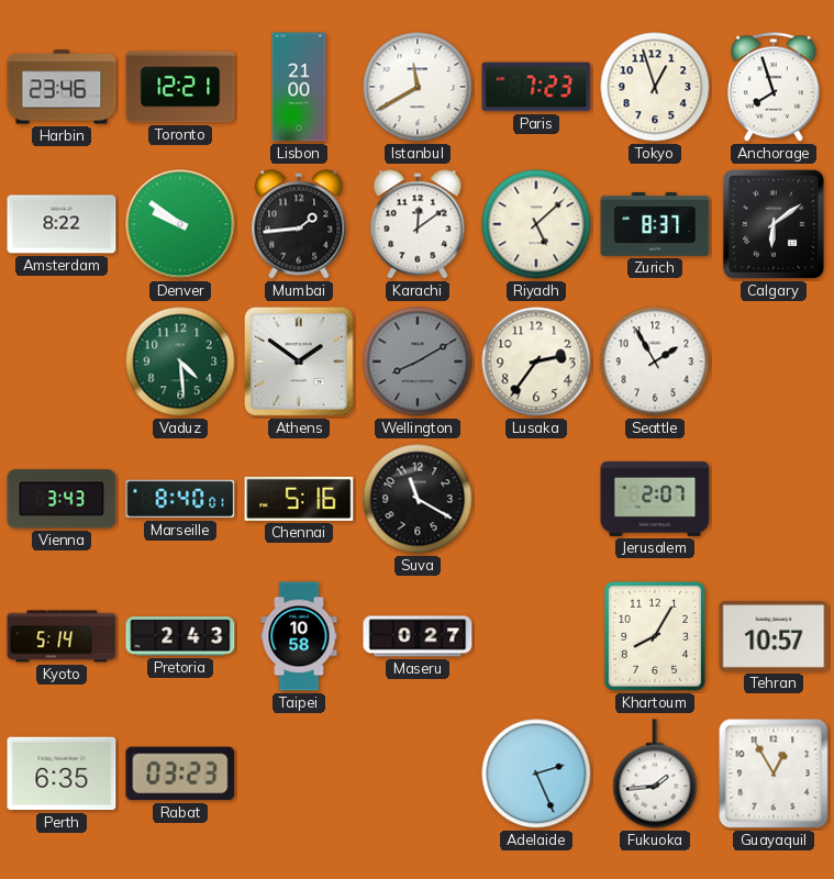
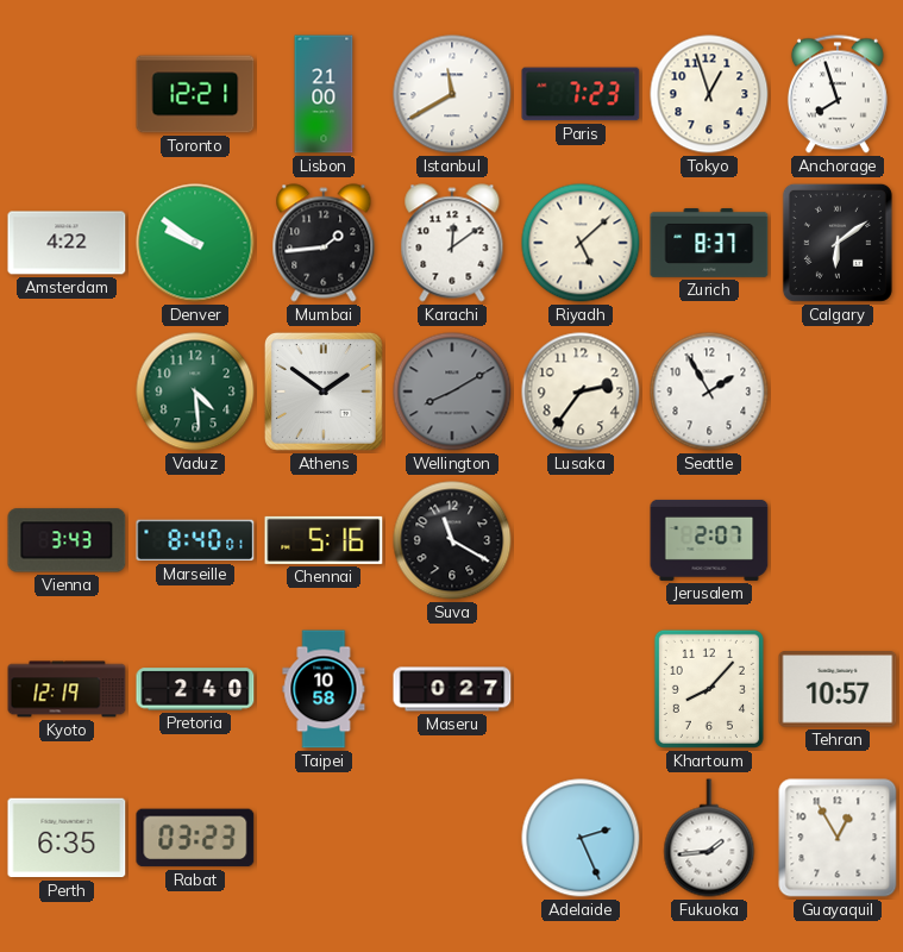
Harbin: 23:46 -> none (62, 87)
Amsterdam: 8:22 -> 4:22 (67, 243)
Kyoto: 5:14 -> 12:19 (67, 689)
Pretoria: 2:43 -> 2:40 (195, 689)
Khartoum: 8:05 -> 8:07 (709, 689)
